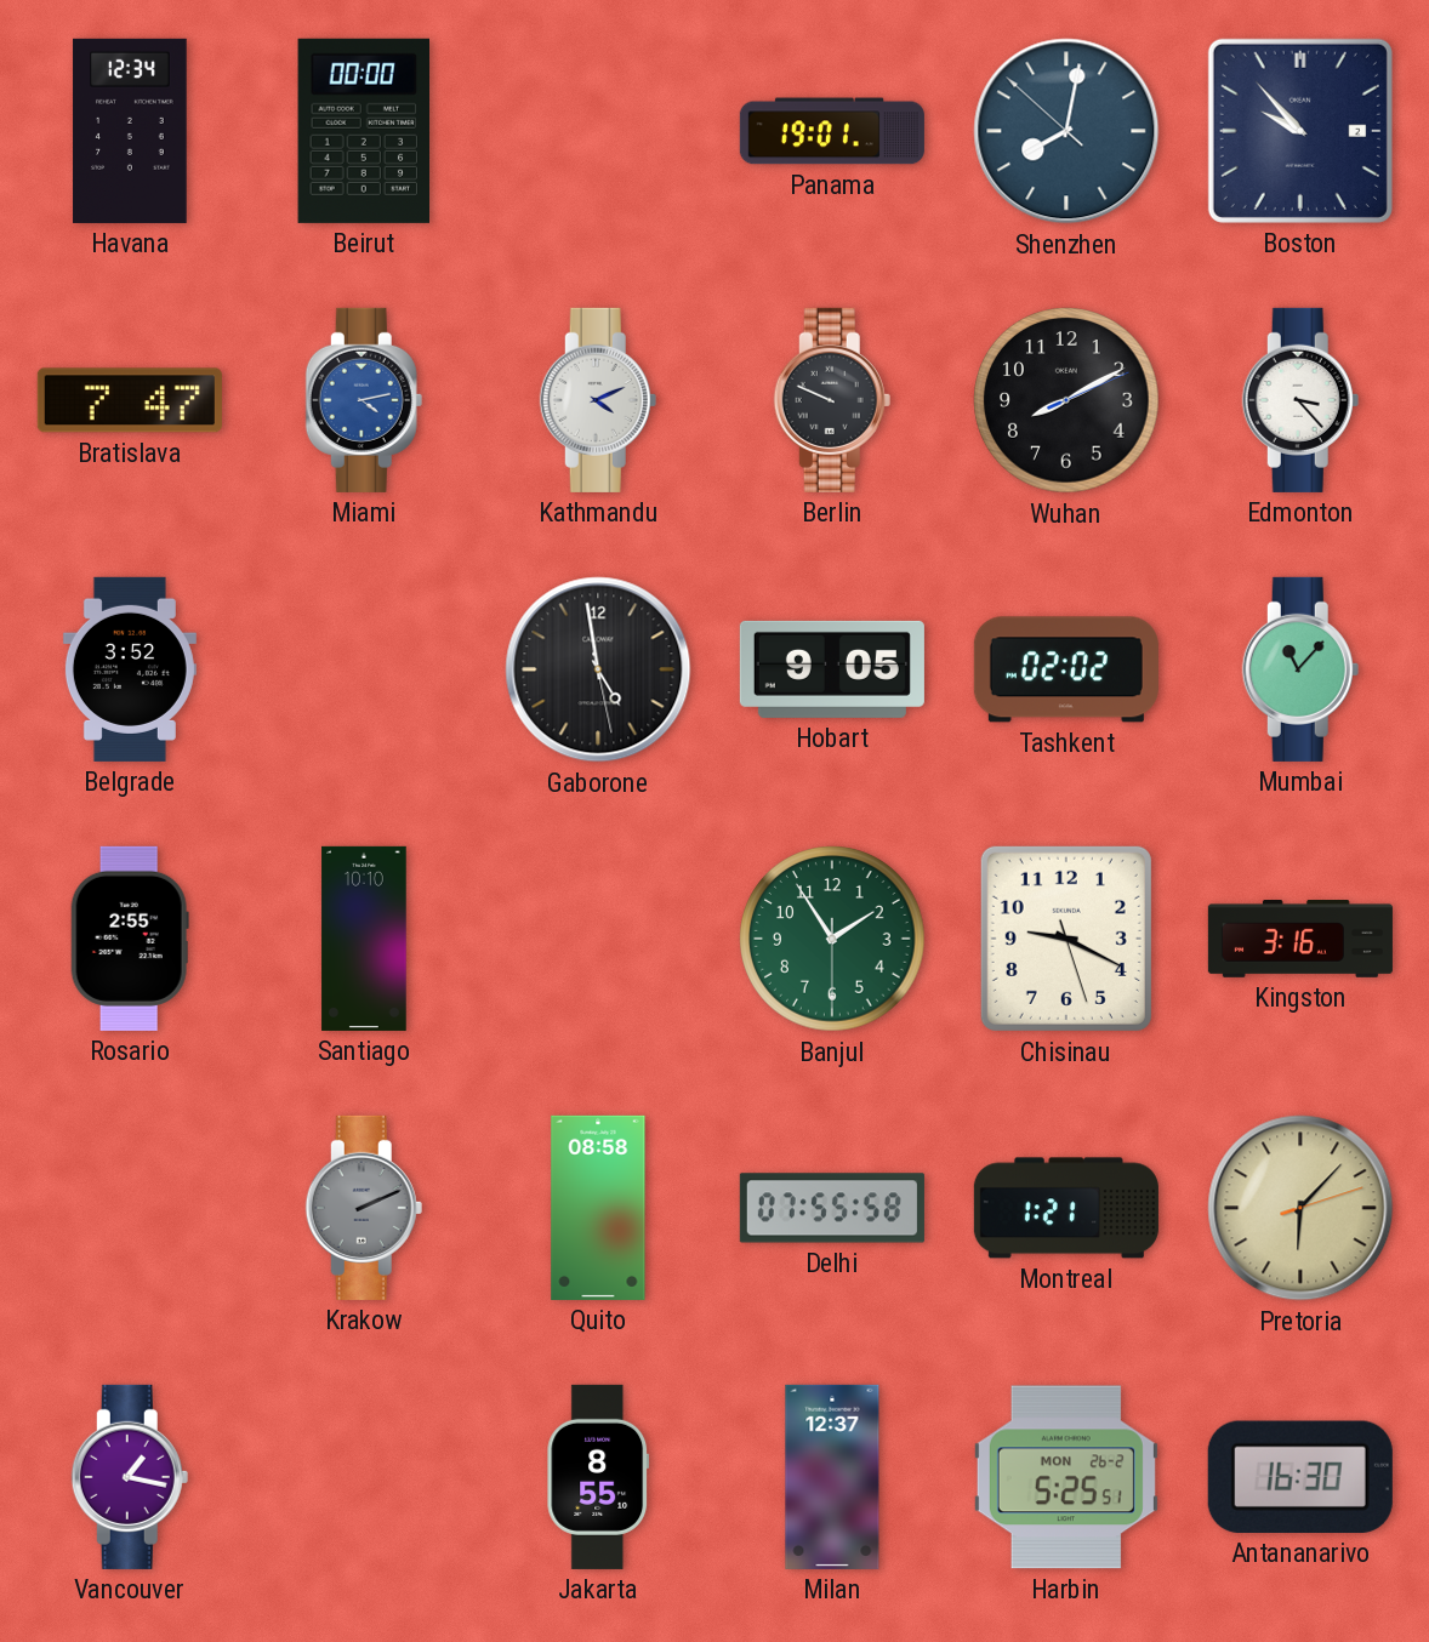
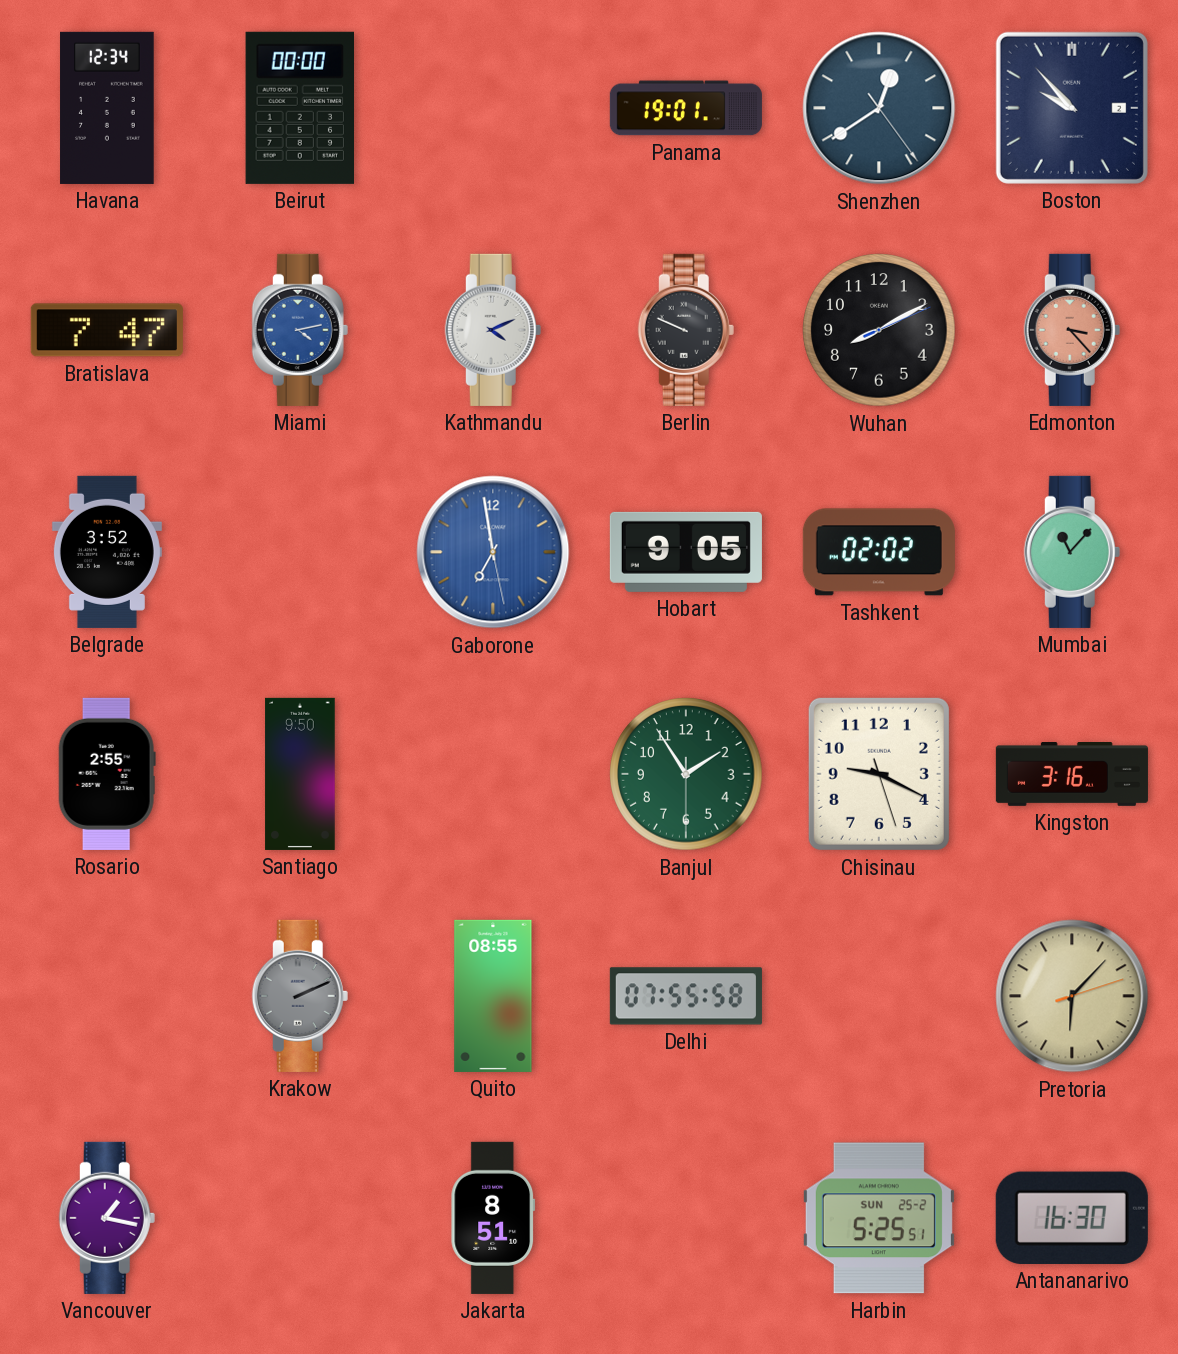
Shenzhen: 8:01 -> 12:39 (879, 108)
Edmonton dial: white -> salmon (1072, 330)
Gaborone: 4:58 -> 6:58 (493, 552)
Gaborone dial: black -> blue (493, 552)
Santiago: 10:10 -> 9:50 (300, 774)
Quito: 08:58 -> 08:55 (493, 996)
Montreal: 1:21 -> none (1066, 1208)
Jakarta: 8:55 -> 8:51 (493, 1218)
Milan: 12:37 -> none (832, 1477)
Harbin date: MON 26-2 -> SUN 25-2 (879, 1218)
